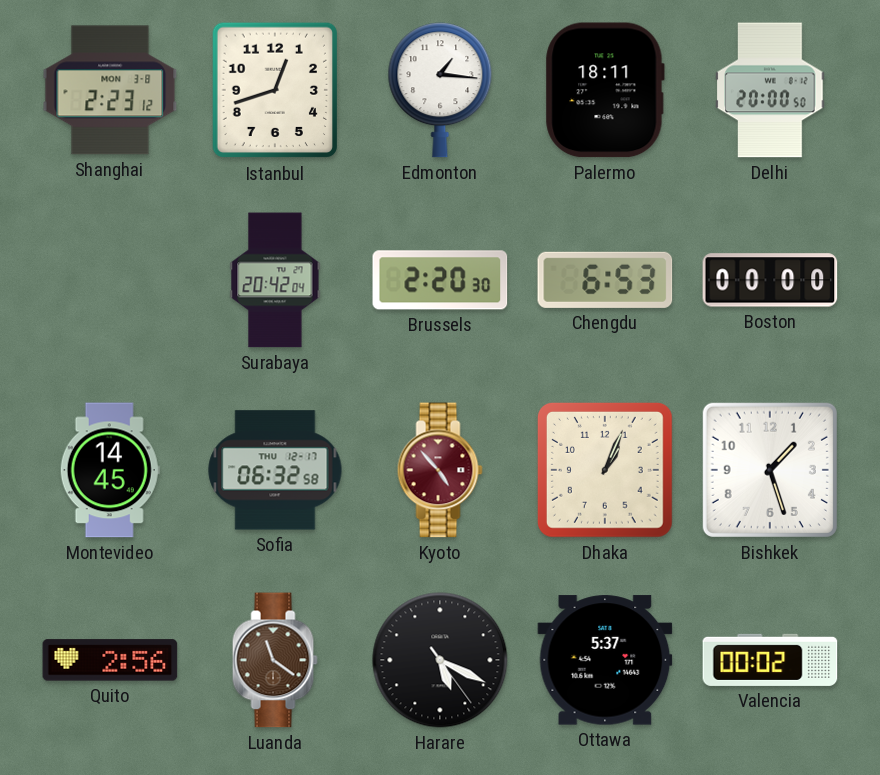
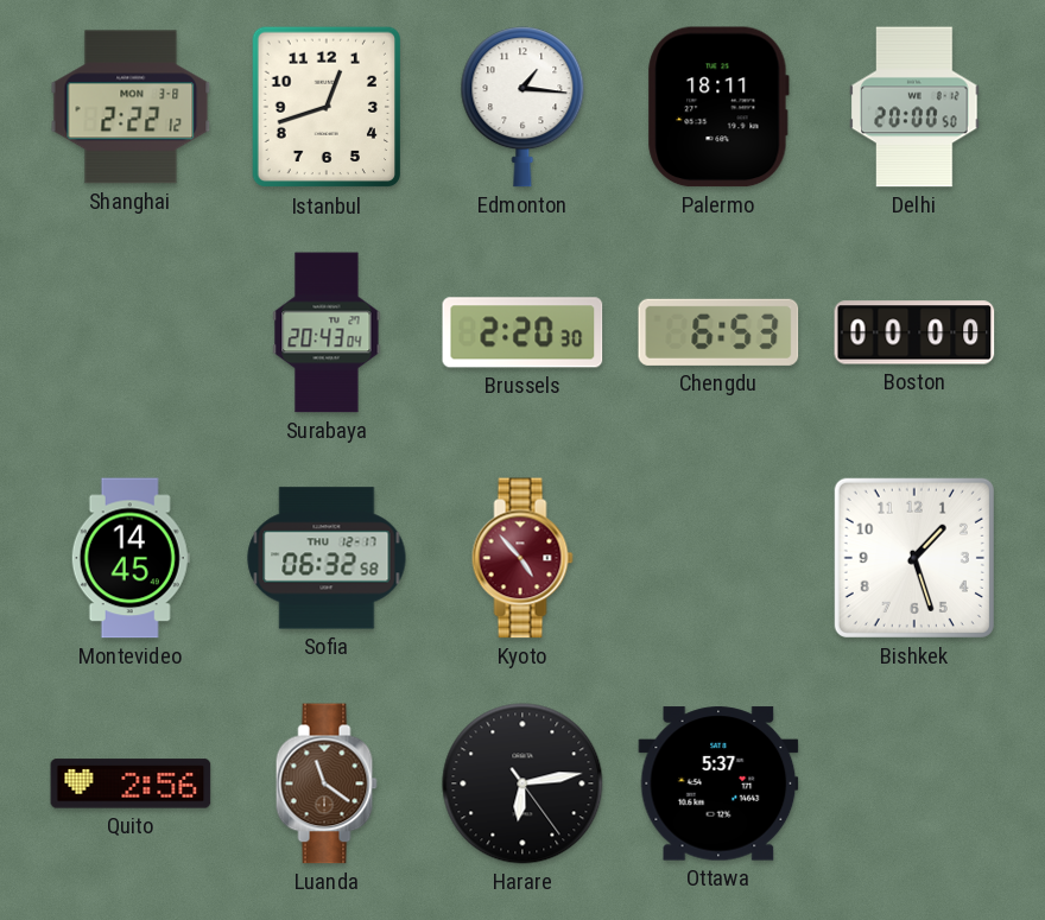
Shanghai: 2:23 -> 2:22 (131, 107)
Surabaya: 20:42 -> 20:43 (327, 332)
Dhaka: 1:04 -> none (605, 470)
Harare: 5:19 -> 6:13 (522, 783)
Valencia: 00:02 -> none (770, 660)
